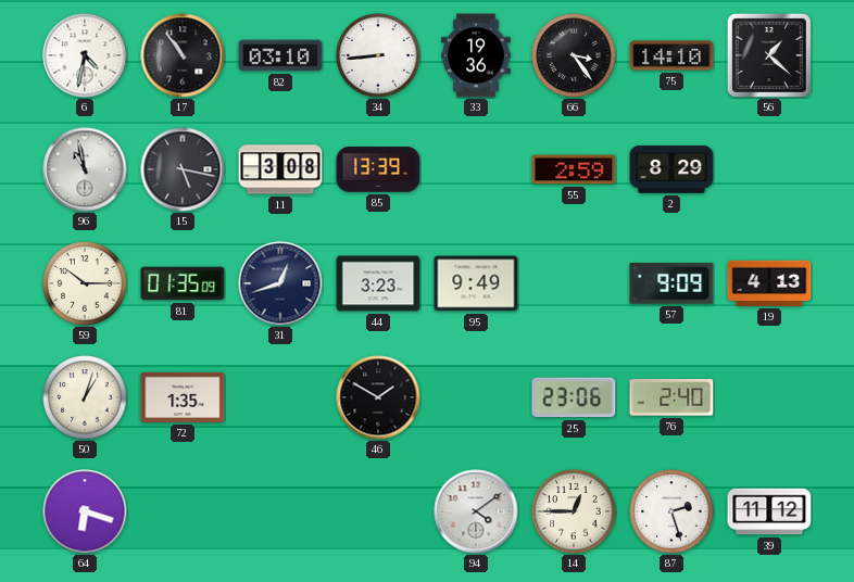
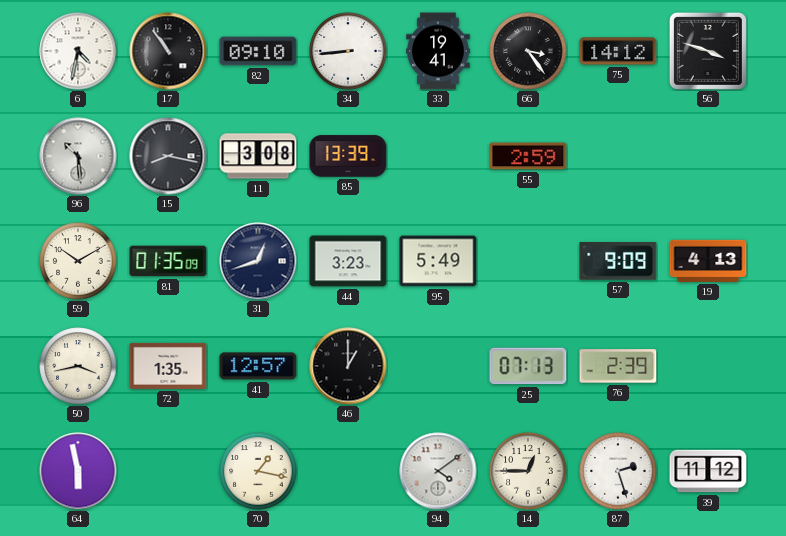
82: 03:10 -> 09:10 (258, 51)
33: 19:36 -> 19:41 (438, 51)
75: 14:10 -> 14:12 (618, 51)
56: 1:22 -> 3:48 (708, 51)
96: 10:58 -> 10:29 (78, 156)
15: 5:17 -> 8:17 (168, 156)
2: 8:29 -> none (671, 169)
59: 10:15 -> 10:10 (78, 261)
95: 9:49 -> 5:49 (438, 261)
50: 1:03 -> 3:43 (78, 366)
41: none -> 12:57 (258, 366)
46: 1:50 -> 1:00 (348, 366)
25: 23:06 -> 07:13 (528, 366)
76: 2:40 -> 2:39 (618, 366)
64: 6:18 -> 5:58 (78, 471)
70: none -> 1:17 (258, 471)
